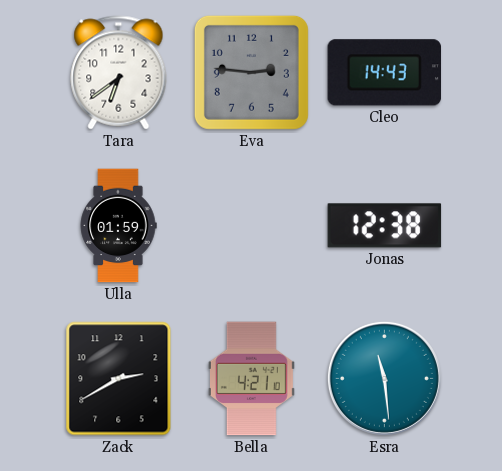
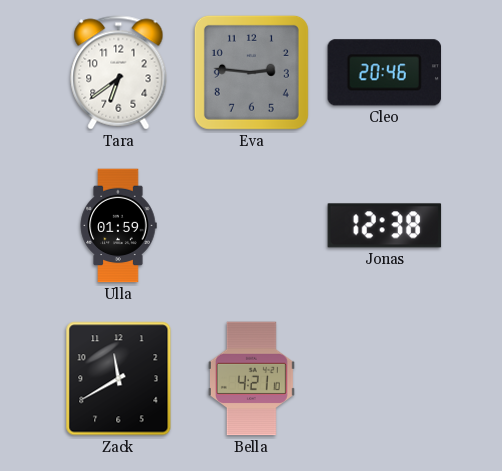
Cleo: 14:43 -> 20:46 (384, 73)
Zack: 2:40 -> 11:40 (119, 379)
Esra: 11:29 -> none (384, 378)
